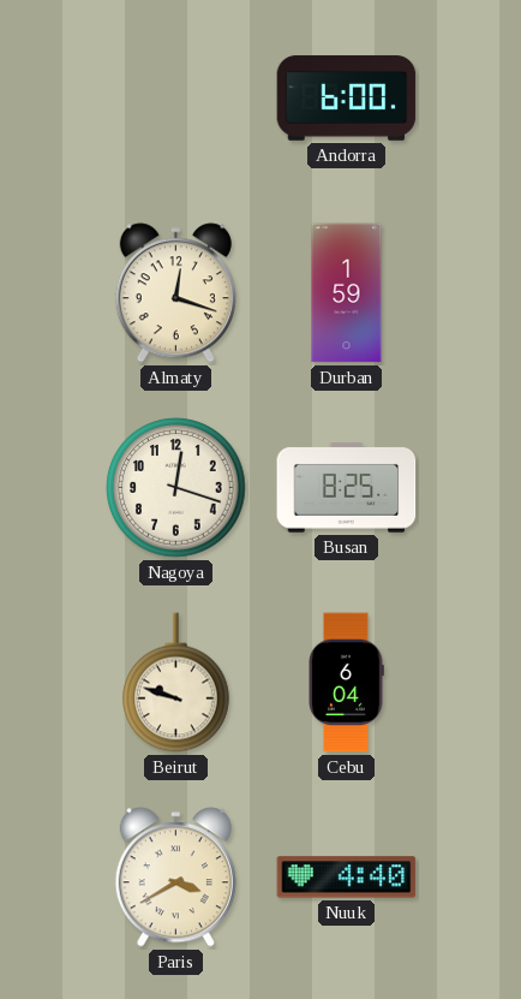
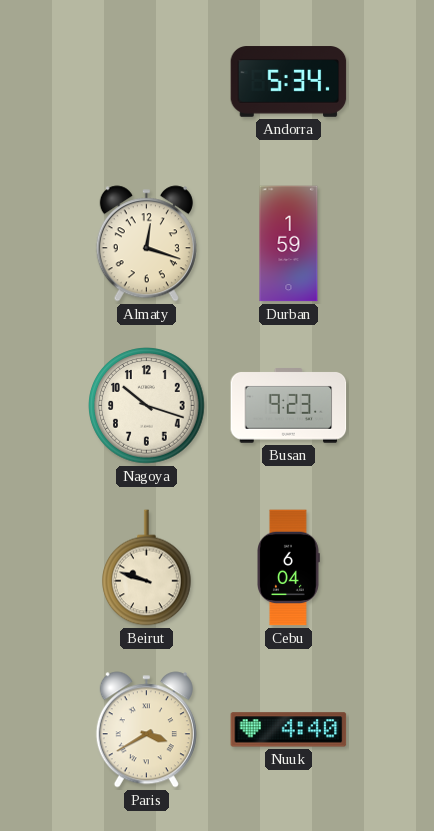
Andorra: 6:00 -> 5:34 (289, 82)
Nagoya: 12:18 -> 10:18 (147, 406)
Busan: 8:25 -> 9:23 (289, 406)
